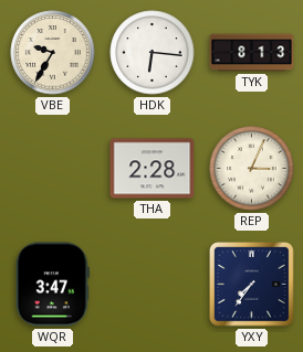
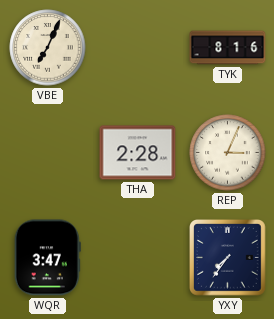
VBE: 9:35 -> 7:04 (48, 48)
HDK: 6:16 -> none (153, 53)
TYK: 8:13 -> 8:16 (228, 48)
